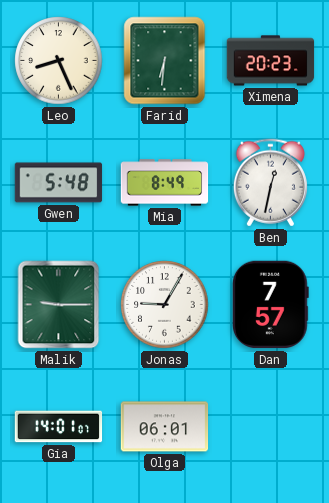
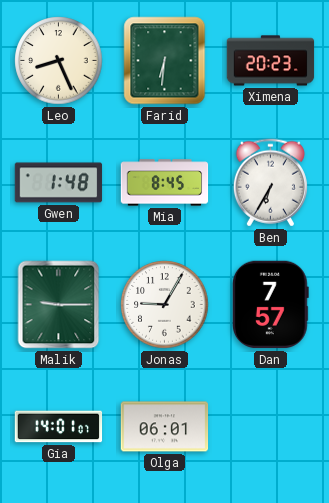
Gwen: 5:48 -> 1:48 (59, 183)
Mia: 8:49 -> 8:45 (165, 183)
Ben: 12:32 -> 6:35 (270, 183)
